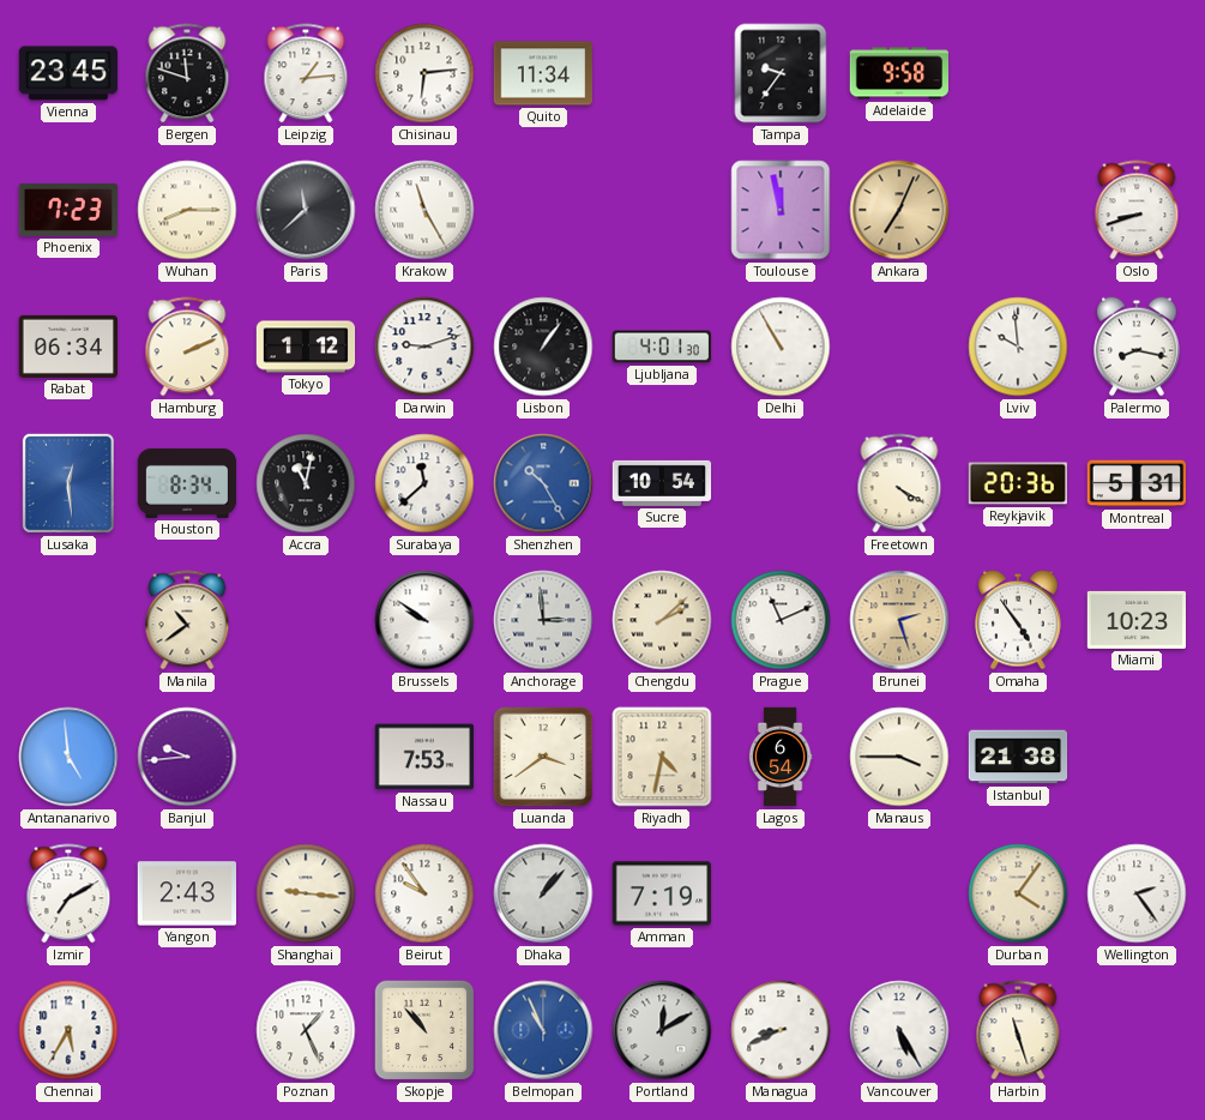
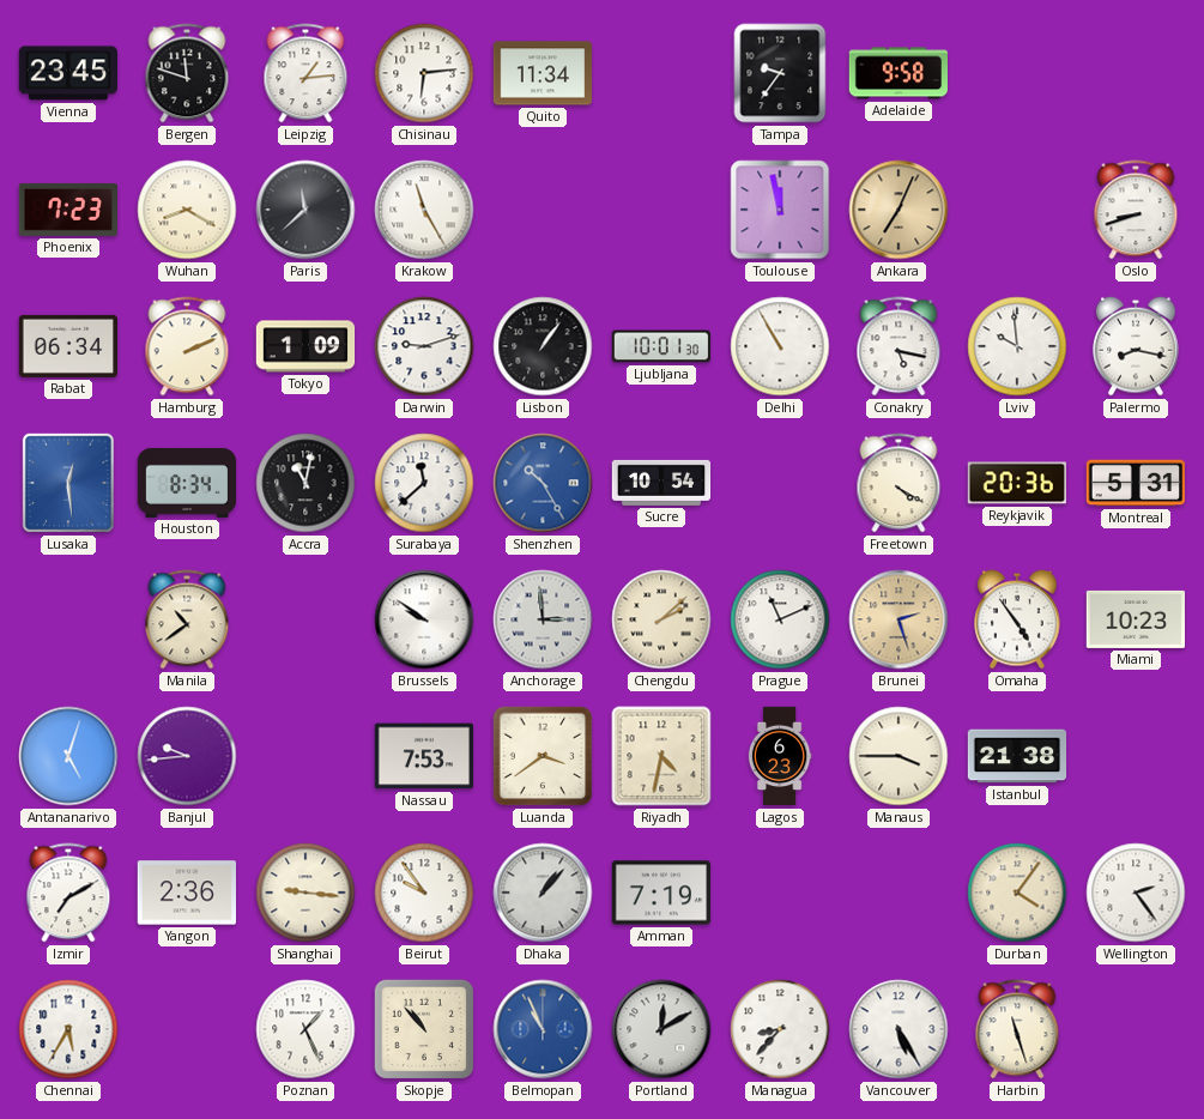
Wuhan: 8:15 -> 8:20 (187, 210)
Tokyo: 1:12 -> 1:09 (305, 346)
Ljubljana: 4:01 -> 10:01 (660, 346)
Conakry: none -> 5:17 (899, 346)
Antananarivo: 4:59 -> 5:03 (68, 756)
Lagos: 6:54 -> 6:23 (780, 756)
Yangon: 2:43 -> 2:36 (186, 893)
Managua: 8:41 -> 8:37 (780, 1029)
